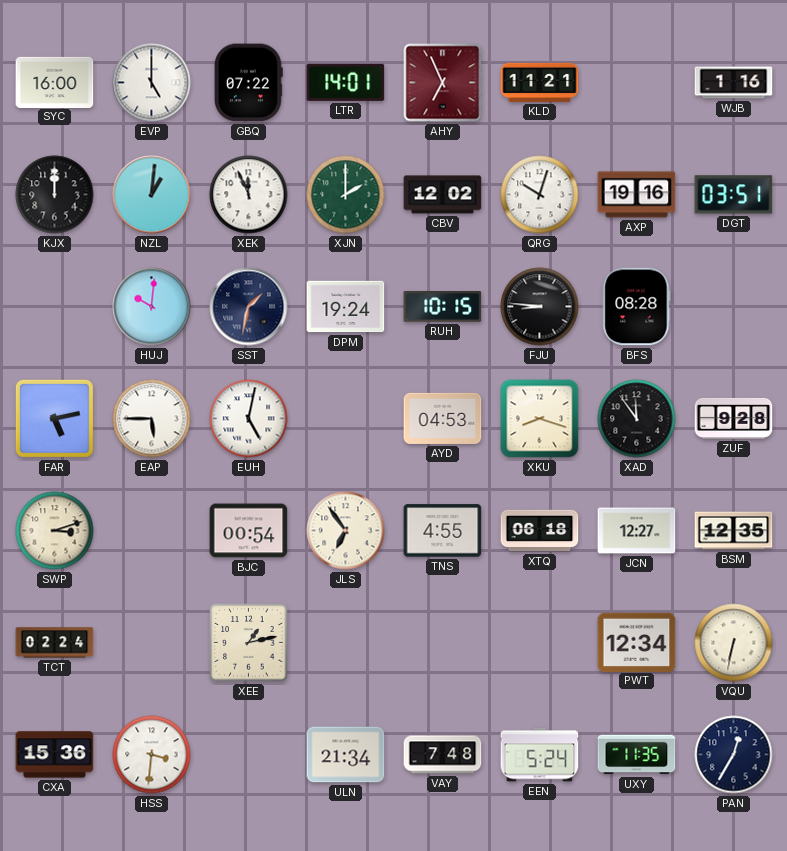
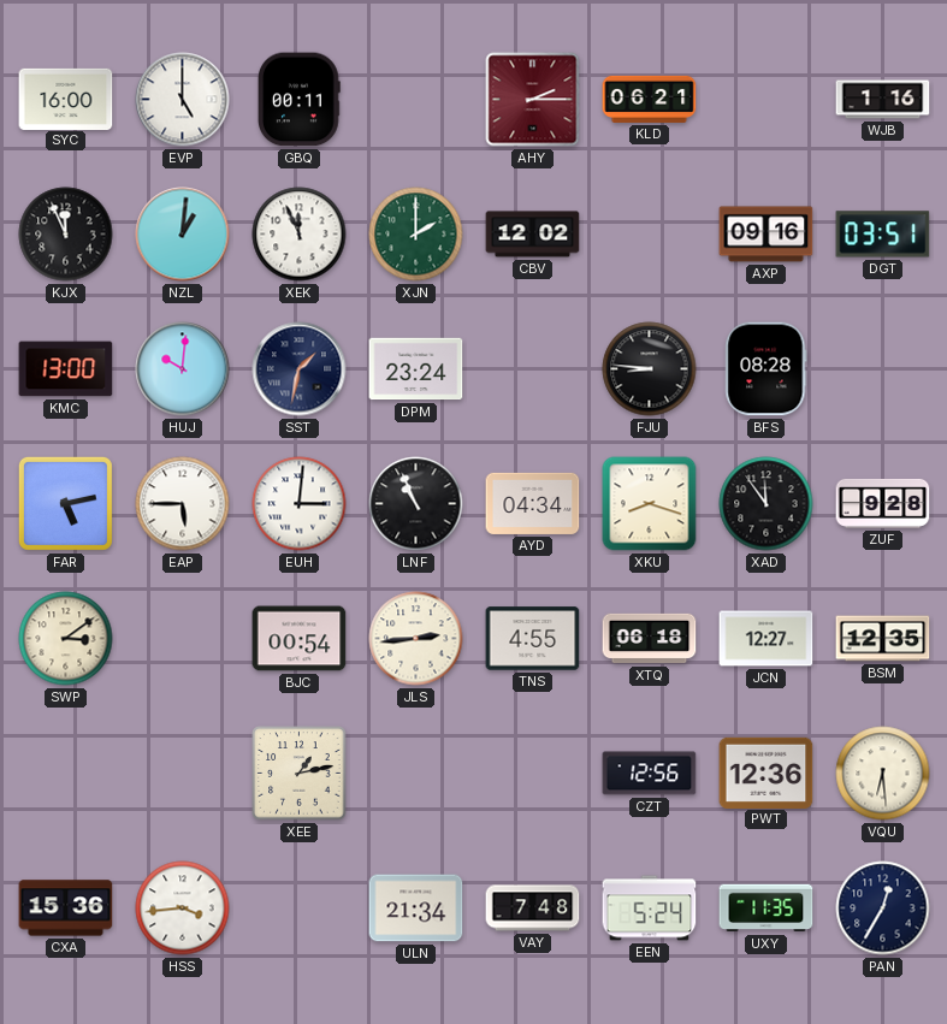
GBQ: 07:22 -> 00:11 (300, 100)
LTR: 14:01 -> none (346, 82)
AHY: 6:56 -> 2:15 (533, 100)
KLD: 11:21 -> 06:21 (650, 99)
KJX: 12:00 -> 11:56 (66, 235)
QRG: 10:03 -> none (540, 195)
AXP: 19:16 -> 09:16 (767, 235)
KMC: none -> 13:00 (66, 369)
DPM: 19:24 -> 23:24 (416, 369)
RUH: 10:15 -> none (443, 307)
EUH: 5:02 -> 3:01 (300, 504)
LNF: none -> 10:56 (416, 504)
AYD: 04:53 -> 04:34 (533, 503)
SWP: 3:12 -> 3:09 (66, 639)
JLS: 6:54 -> 2:44 (416, 639)
TCT: 02:24 -> none (55, 643)
CZT: none -> 12:56 (650, 774)
PWT: 12:34 -> 12:36 (767, 773)
VQU: 6:32 -> 6:29 (883, 774)
HSS: 3:31 -> 3:44 (183, 908)
